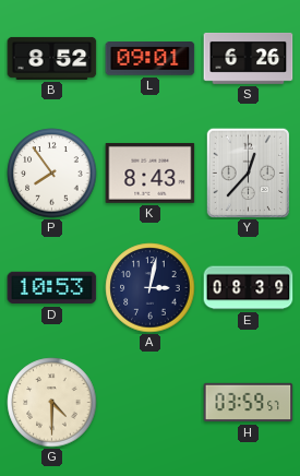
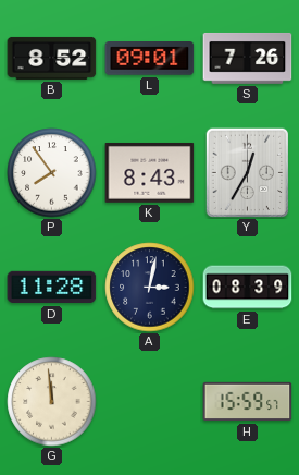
S: 6:26 -> 7:26 (248, 58)
Y: 12:37 -> 12:35 (247, 172)
D: 10:53 -> 11:28 (52, 288)
G: 4:30 -> 11:59 (52, 402)
H: 03:59 -> 15:59 (248, 402)
